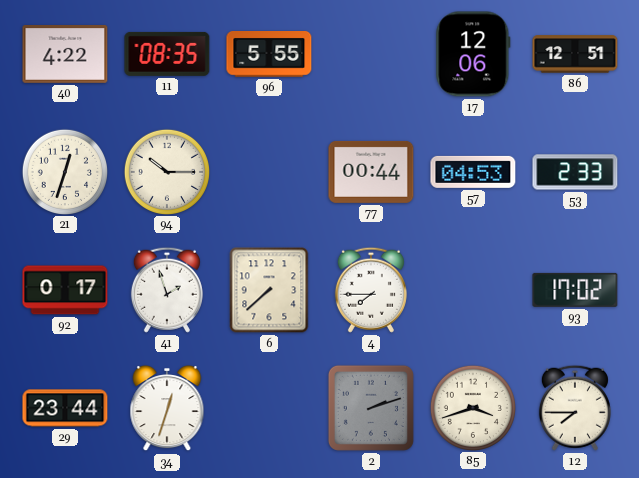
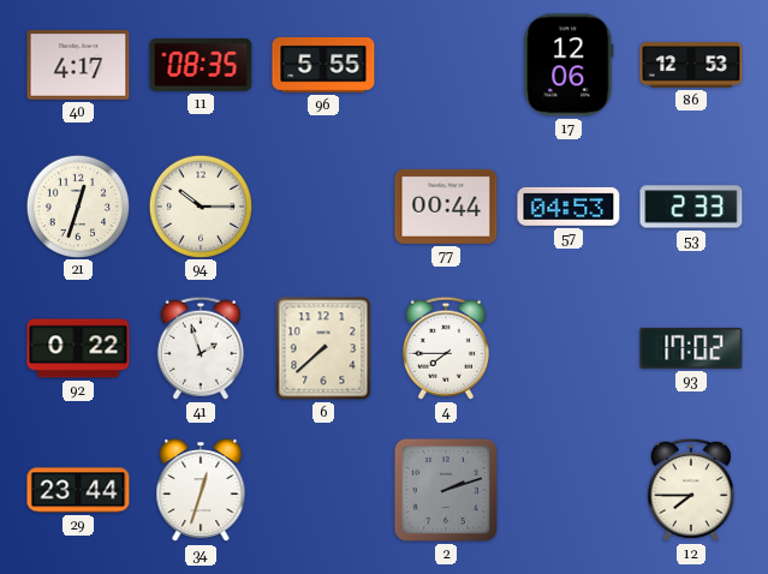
40: 4:22 -> 4:17 (78, 66)
86: 12:51 -> 12:53 (691, 65)
92: 0:17 -> 0:22 (78, 348)
85: 3:42 -> none (472, 407)
